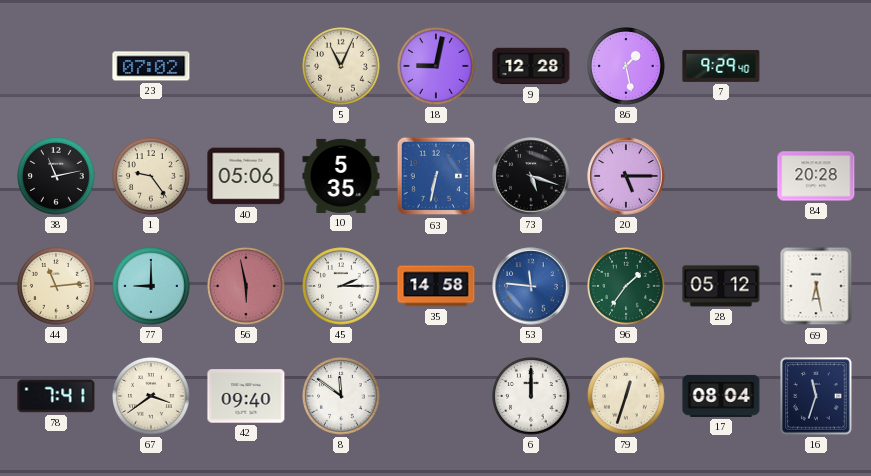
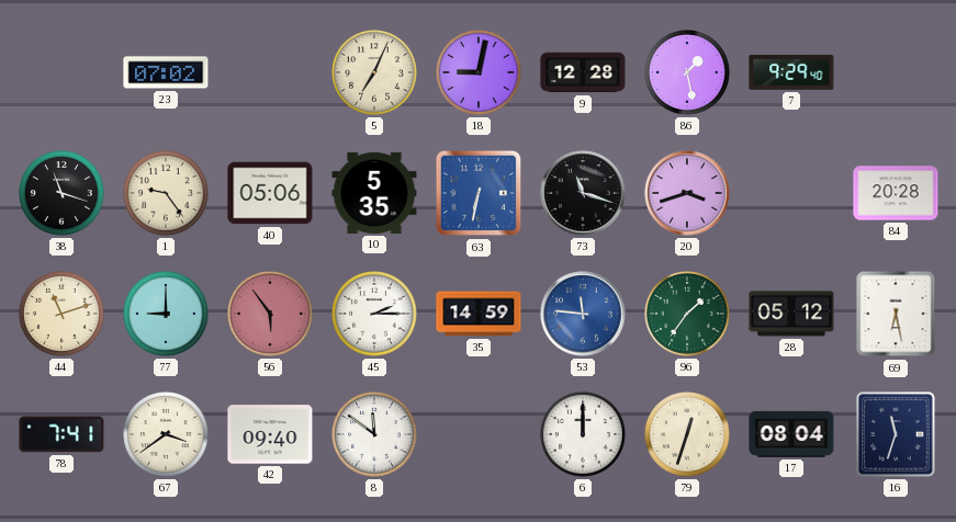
5: 11:04 -> 7:04 (375, 73)
38: 11:13 -> 11:18 (63, 194)
73: 5:18 -> 11:18 (583, 193)
20: 5:15 -> 3:42 (687, 193)
44: 11:14 -> 11:12 (63, 315)
56: 5:58 -> 5:54 (271, 315)
35: 14:58 -> 14:59 (479, 314)
